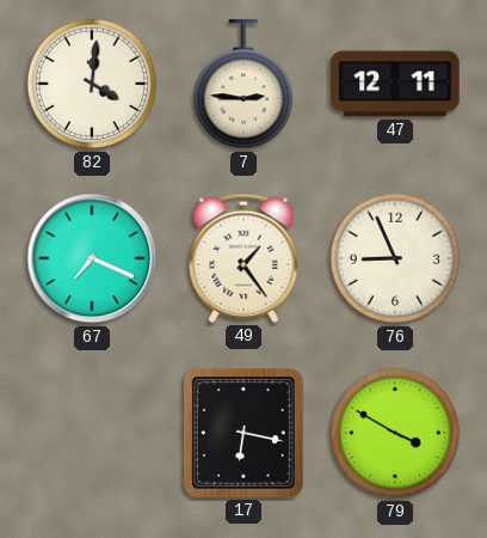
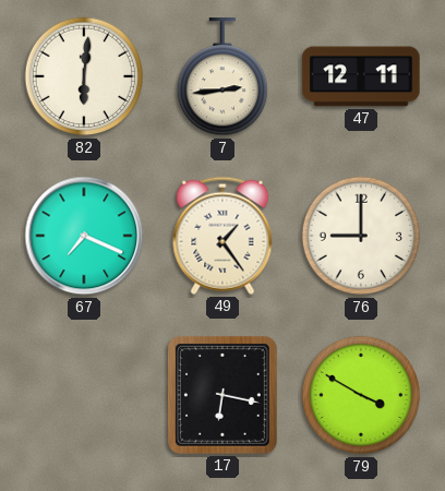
82: 4:01 -> 6:01 (84, 76)
7: 2:46 -> 2:44 (221, 77)
76: 8:56 -> 9:00 (361, 236)
